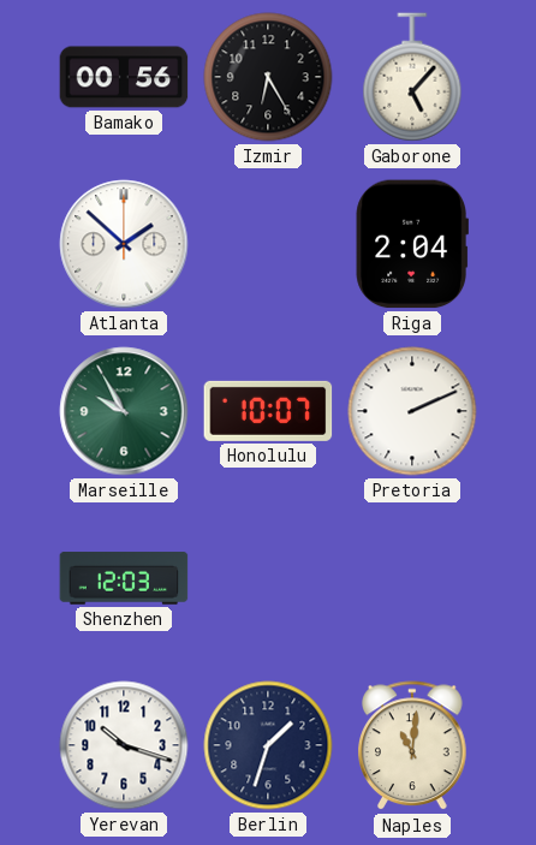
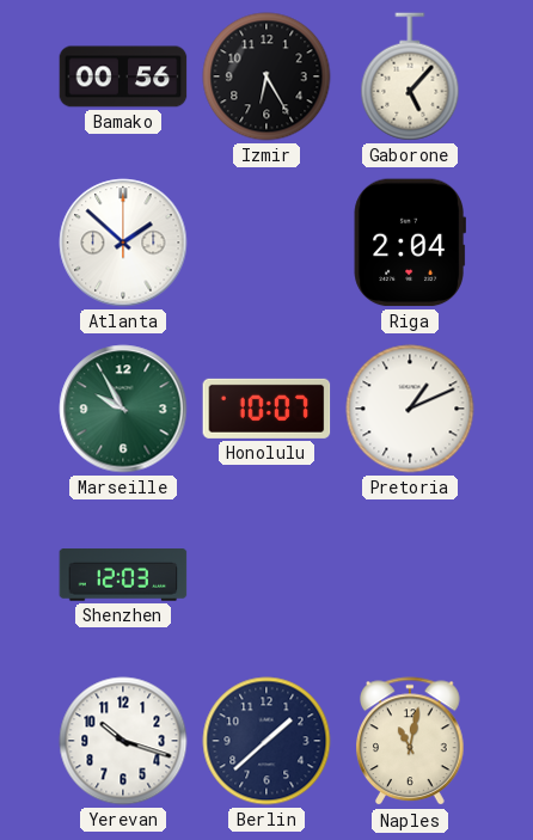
Pretoria: 2:11 -> 1:11 (410, 409)
Berlin: 1:33 -> 1:38 (266, 741)
Naples: 11:01 -> 11:02 (411, 742)
